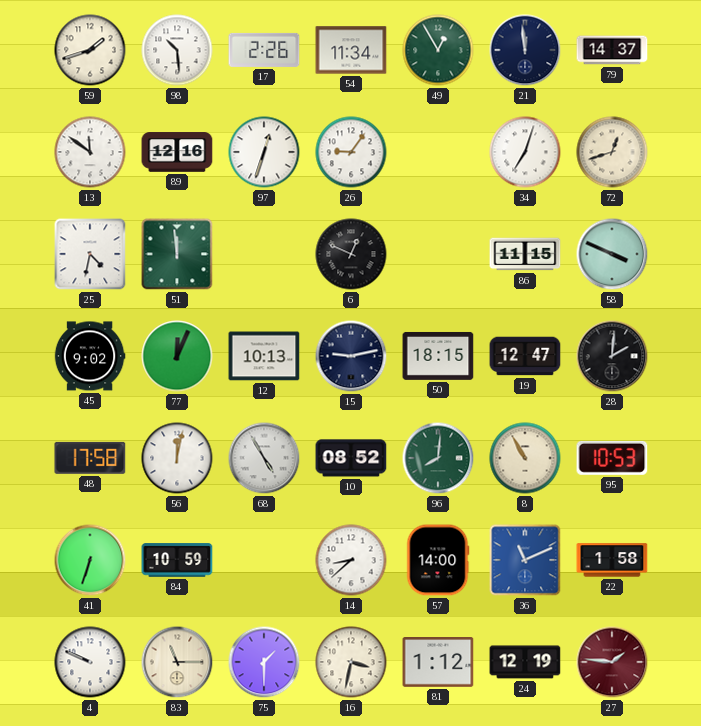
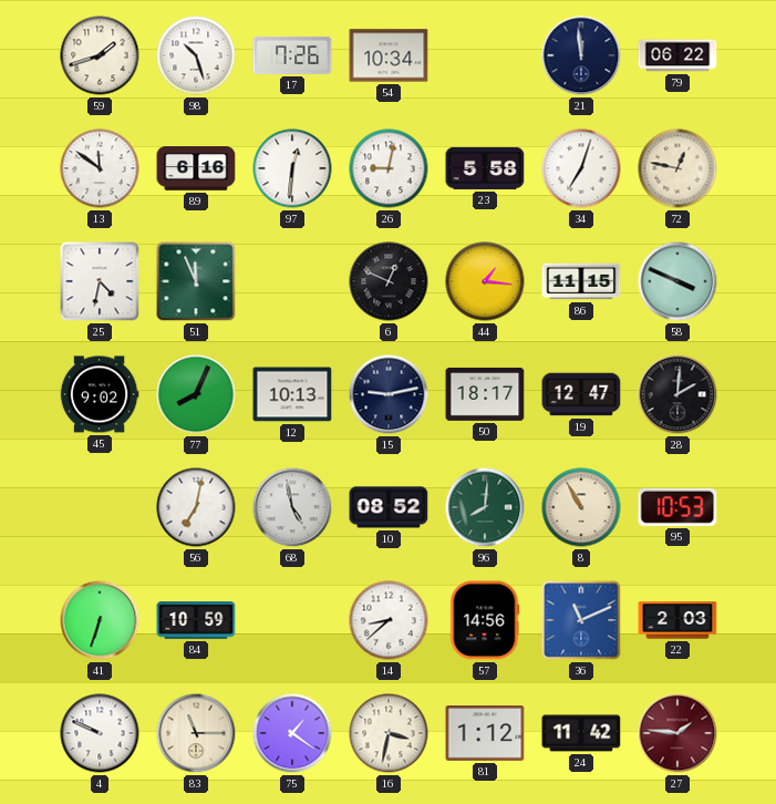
98: 10:29 -> 10:27 (196, 55)
17: 2:26 -> 7:26 (292, 55)
54: 11:34 -> 10:34 (389, 55)
49: 12:55 -> none (438, 50)
79: 14:37 -> 06:22 (677, 55)
89: 12:16 -> 6:16 (196, 168)
97: 12:33 -> 12:31 (292, 168)
26: 9:06 -> 9:02 (389, 168)
23: none -> 5:58 (485, 168)
72: 12:42 -> 12:47 (677, 168)
51: 11:59 -> 11:56 (196, 281)
44: none -> 1:16 (485, 281)
77: 12:04 -> 8:04 (196, 394)
50: 18:15 -> 18:17 (485, 394)
48: 17:58 -> none (90, 458)
56: 12:02 -> 7:02 (196, 507)
68: 4:55 -> 4:58 (292, 507)
57: 14:00 -> 14:56 (485, 620)
22: 1:58 -> 2:03 (677, 620)
75: 1:30 -> 1:21 (292, 733)
24: 12:19 -> 11:42 (581, 733)
